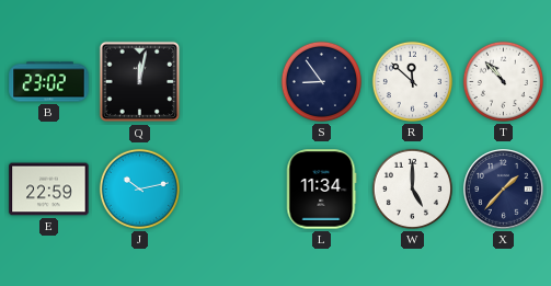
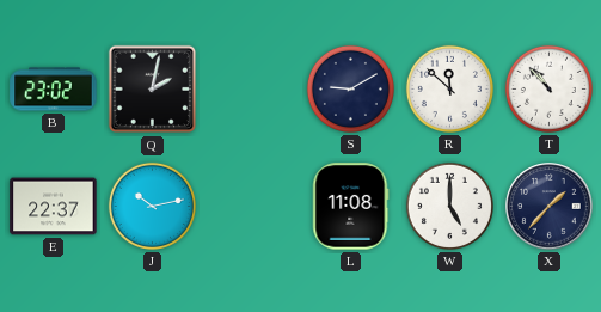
Q: 12:02 -> 2:02 (153, 90)
S: 8:54 -> 9:10 (350, 88)
E: 22:59 -> 22:37 (54, 207)
L: 11:34 -> 11:08 (351, 207)
